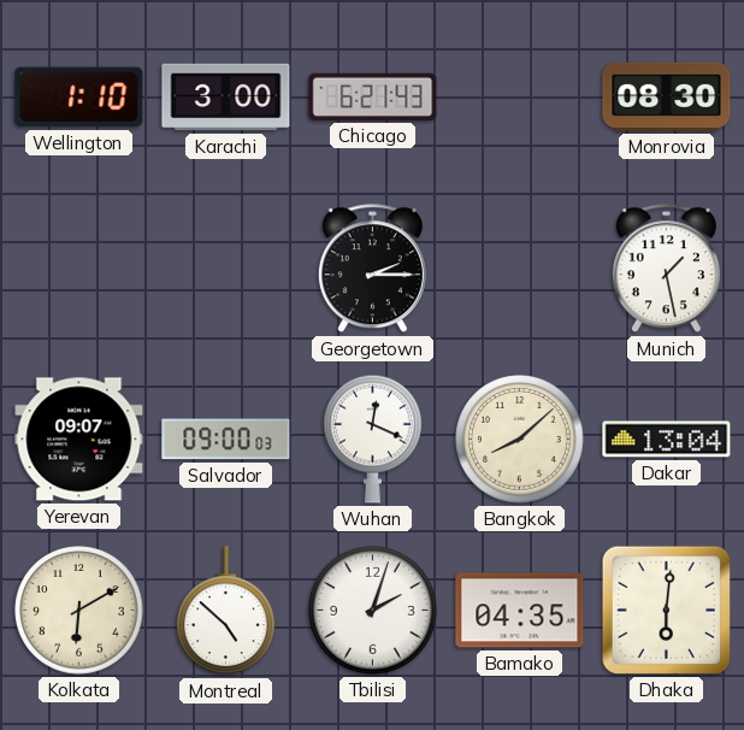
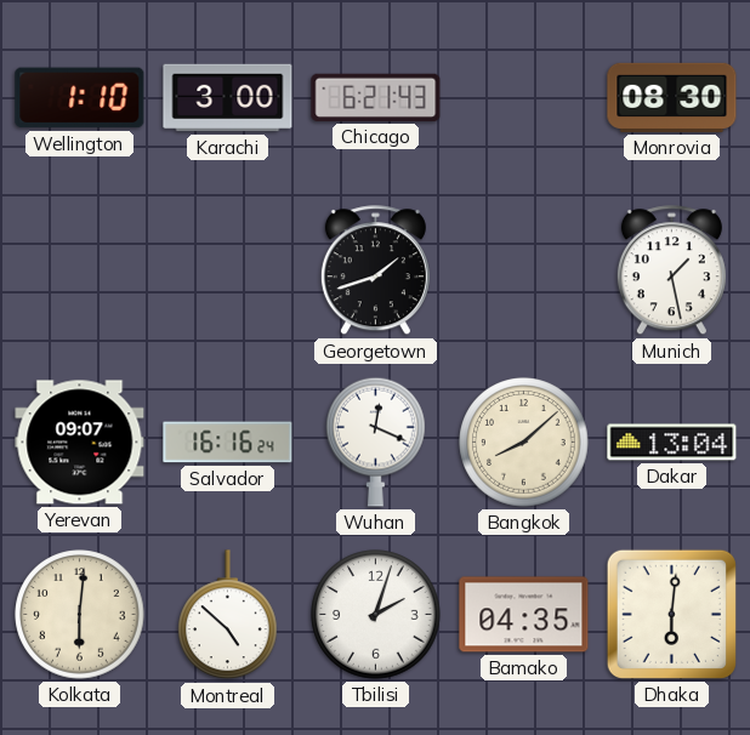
Georgetown: 2:15 -> 1:42 (375, 270)
Salvador: 09:00 -> 16:16 (228, 443)
Kolkata: 6:10 -> 6:01 (80, 615)
